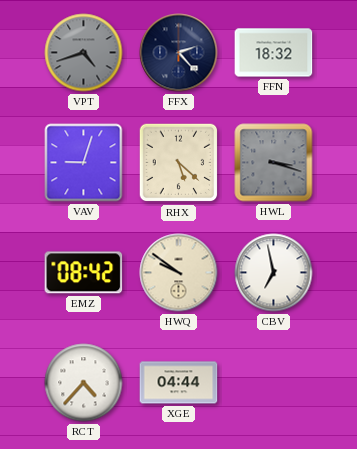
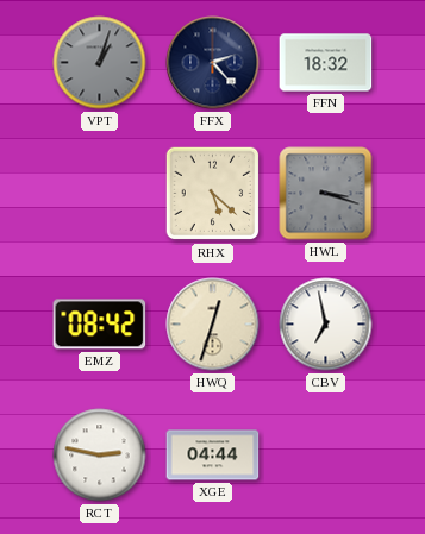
VPT: 4:42 -> 1:03 (100, 63)
VAV: 9:03 -> none (84, 163)
HWQ: 9:51 -> 12:33 (213, 325)
RCT: 4:37 -> 2:47 (100, 456)
